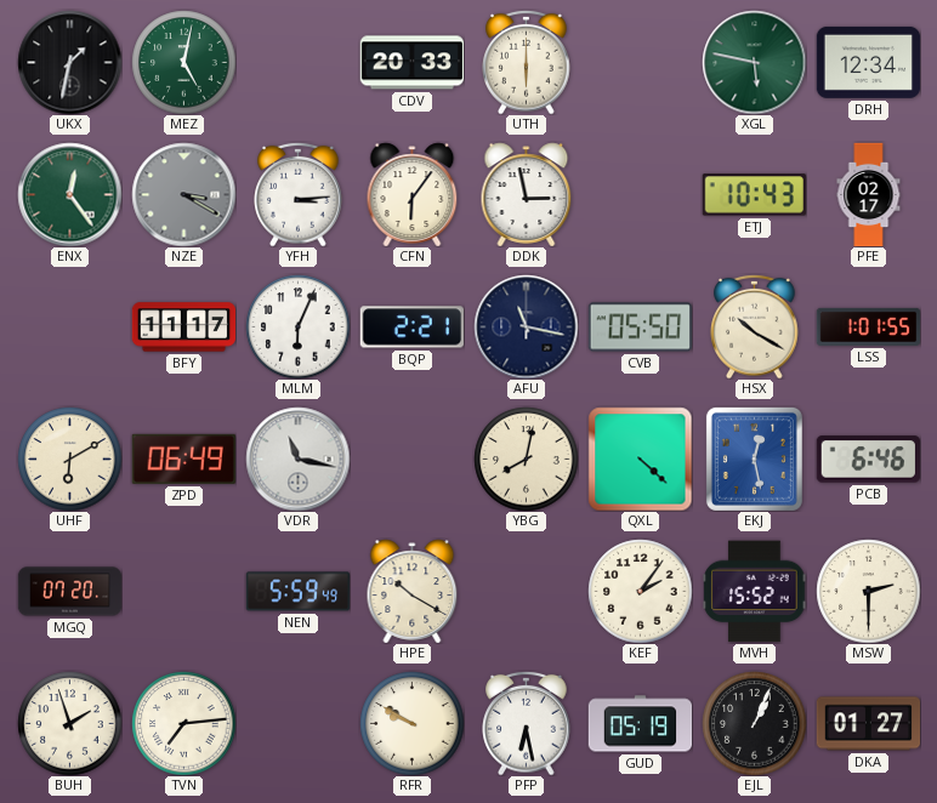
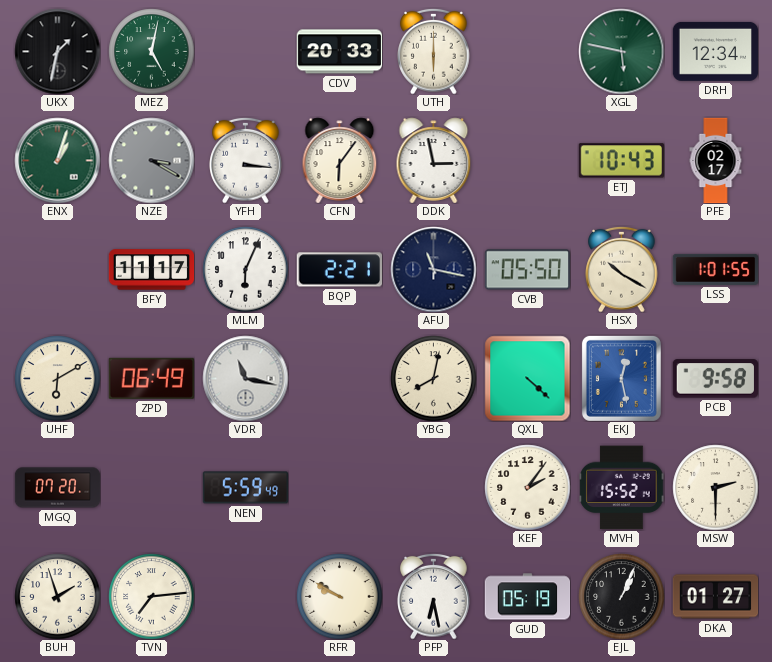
ENX: 12:24 -> 1:03 (57, 160)
YFH: 3:14 -> 3:16 (246, 160)
PCB: 6:46 -> 9:58 (715, 379)
HPE: 10:20 -> none (413, 591)
